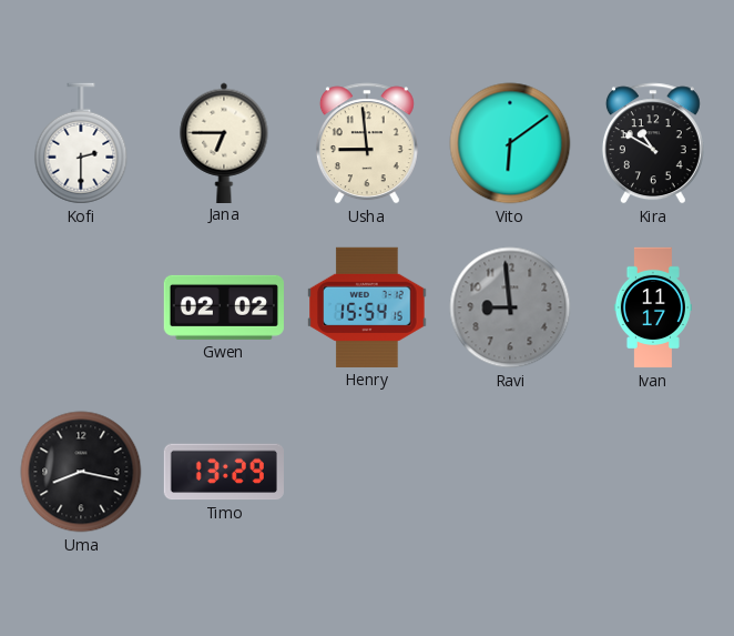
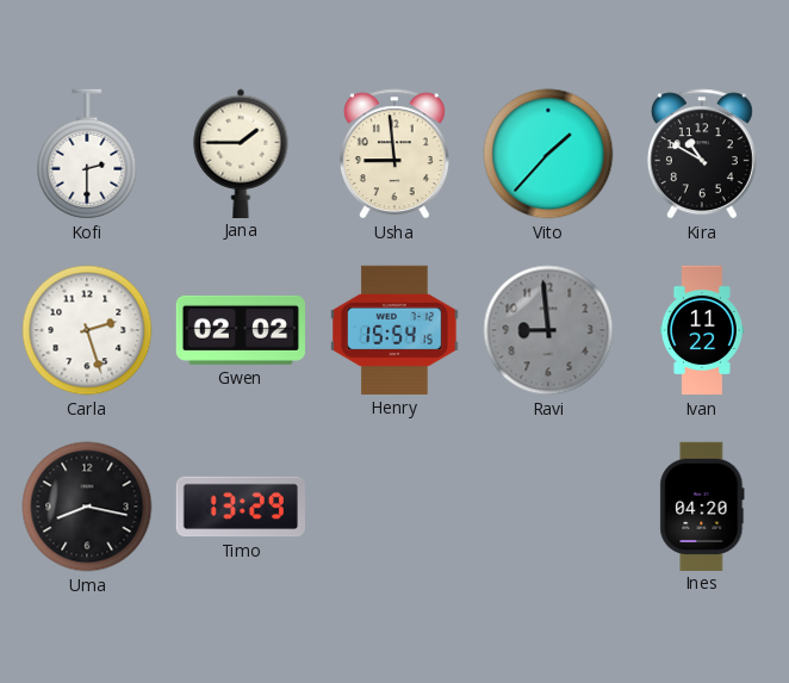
Jana: 6:45 -> 1:45 (241, 153)
Vito: 6:09 -> 1:37 (548, 154)
Carla: none -> 2:27 (87, 330)
Ivan: 11:17 -> 11:22 (702, 330)
Ines: none -> 04:20 (702, 505)
